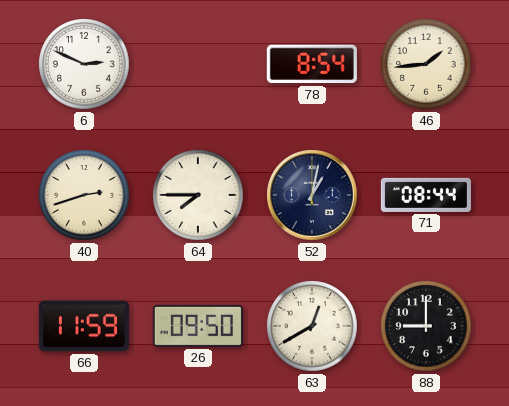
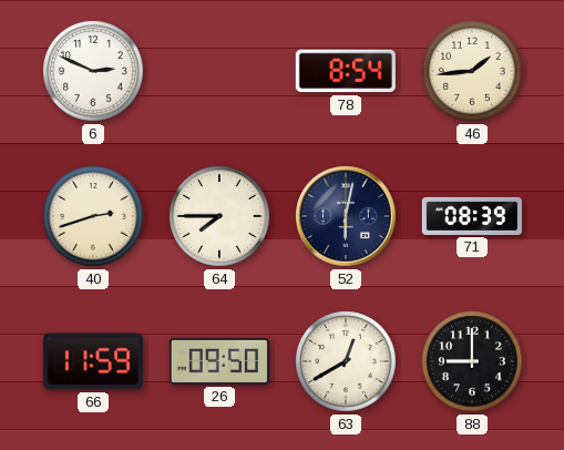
52: 1:02 -> 6:02 (346, 216)
71: 08:44 -> 08:39 (472, 216)
